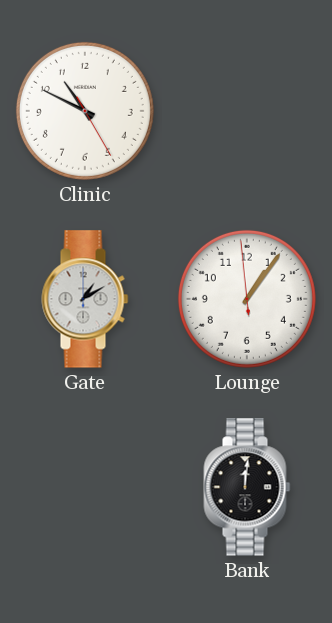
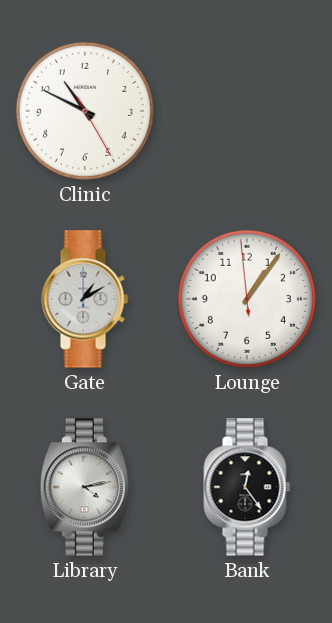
Library: none -> 4:13 (85, 487)
Bank: 12:01 -> 12:24 (247, 487)
